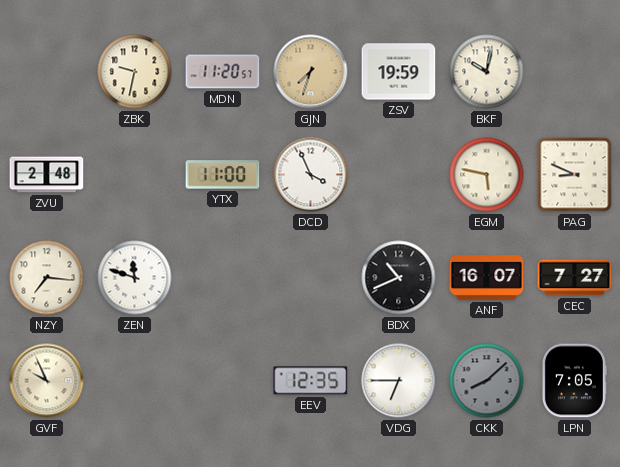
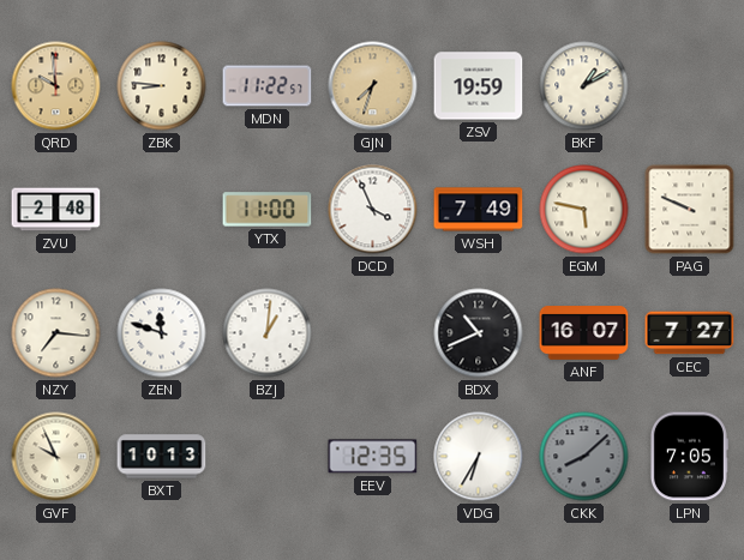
QRD: none -> 9:59 (56, 86)
ZBK: 9:32 -> 8:46 (162, 86)
MDN: 11:20 -> 11:22 (268, 86)
BKF: 10:02 -> 1:10 (584, 86)
WSH: none -> 7:49 (479, 210)
PAG: 8:49 -> 9:49 (690, 210)
BZJ: none -> 1:01 (268, 333)
BXT: none -> 10:13 (162, 457)
VDG: 6:45 -> 6:35 (479, 457)
